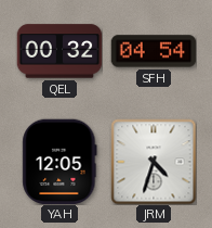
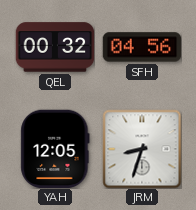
SFH: 04:54 -> 04:56 (142, 47)
JRM: 4:33 -> 8:33 (142, 149)
